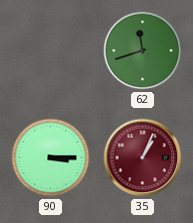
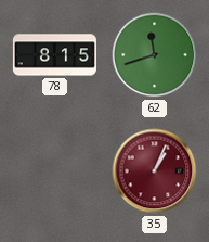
78: none -> 8:15 (54, 55)
90: 3:15 -> none (51, 158)
